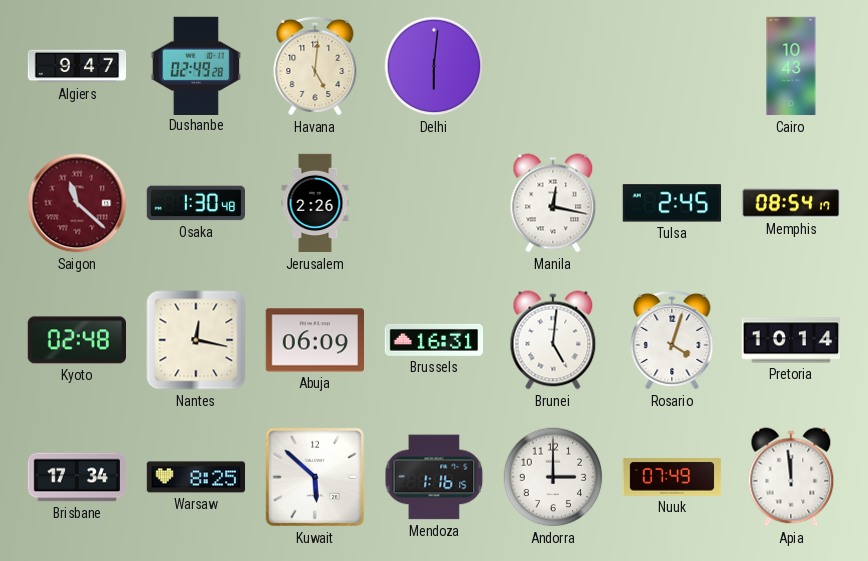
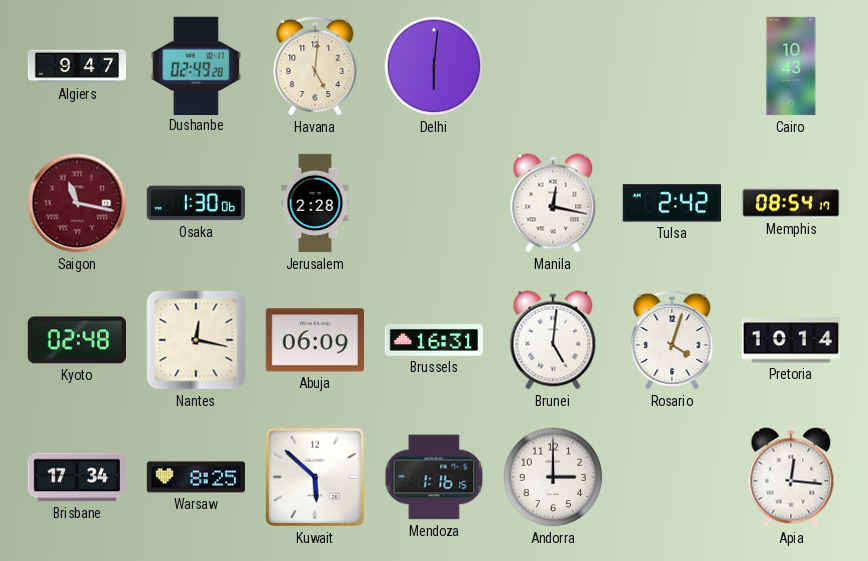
Saigon: 11:22 -> 11:17 (77, 203)
Osaka: 1:30:48 -> 1:30:06 (196, 203)
Jerusalem: 2:26 -> 2:28 (315, 203)
Tulsa: 2:45 -> 2:42 (671, 203)
Nuuk: 07:49 -> none (672, 477)
Apia: 11:59 -> 12:16 (791, 477)
